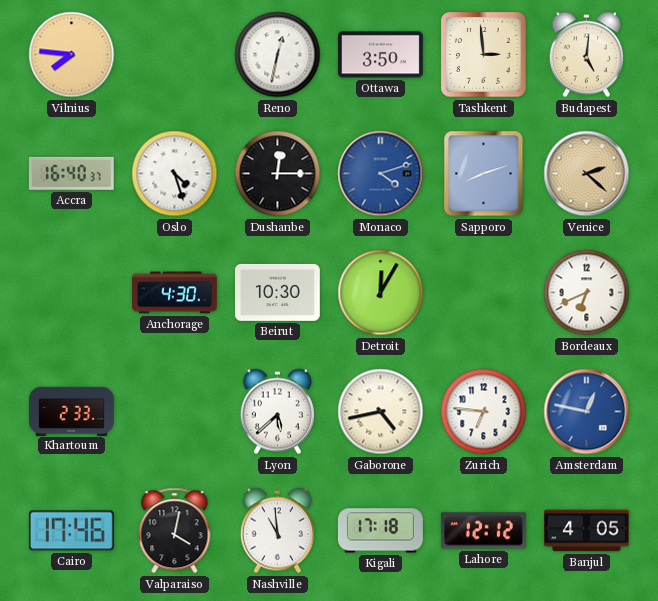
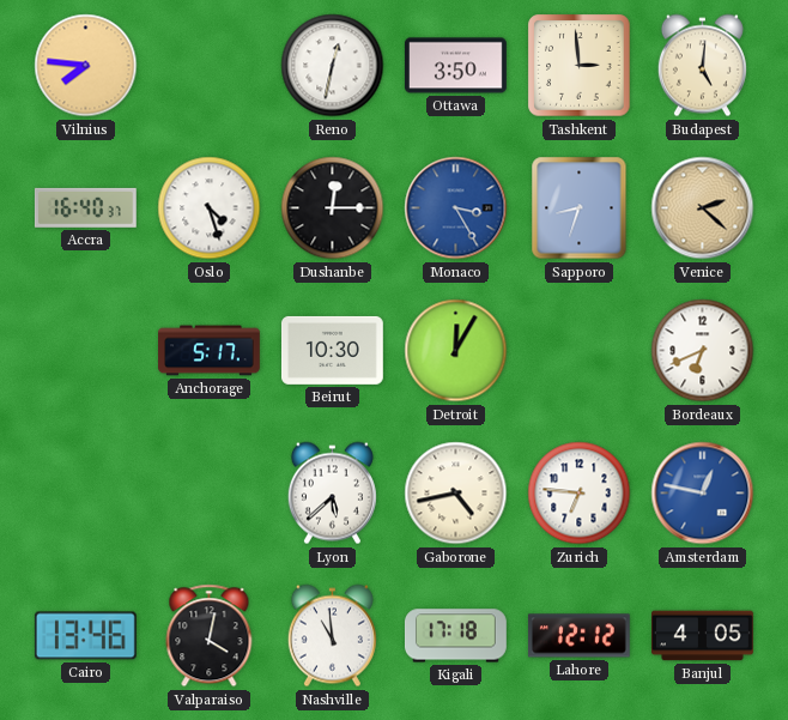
Monaco: 4:12 -> 3:25 (456, 208)
Sapporo: 8:12 -> 8:33 (580, 208)
Anchorage: 4:30 -> 5:17 (210, 351)
Khartoum: 2:33 -> none (72, 411)
Cairo: 17:46 -> 13:46 (85, 636)
